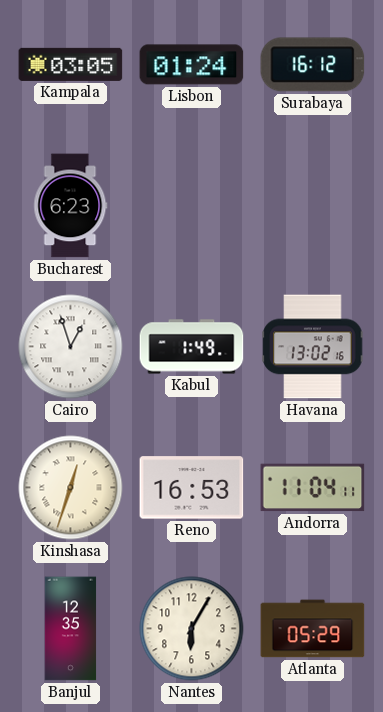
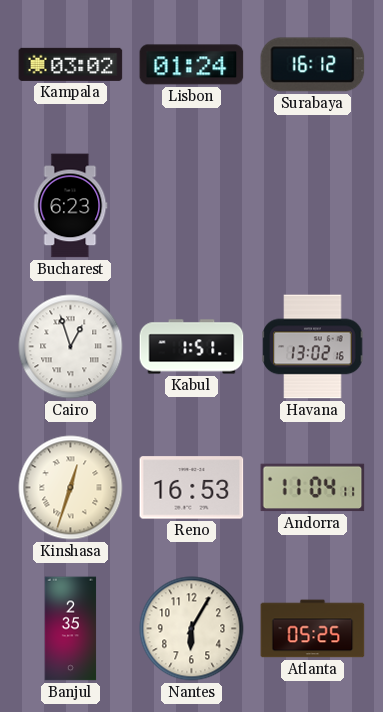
Kampala: 03:05 -> 03:02 (71, 64)
Kabul: 1:49 -> 1:51 (192, 347)
Banjul: 12:35 -> 2:35 (71, 629)
Atlanta: 05:29 -> 05:25 (313, 629)
